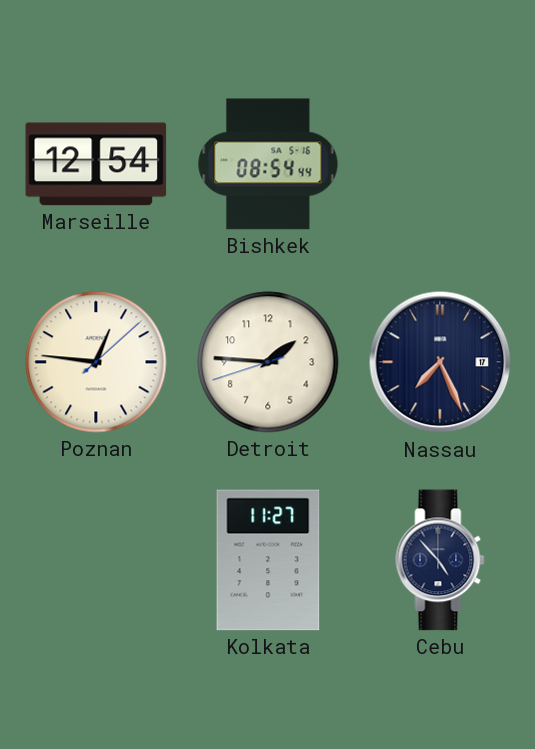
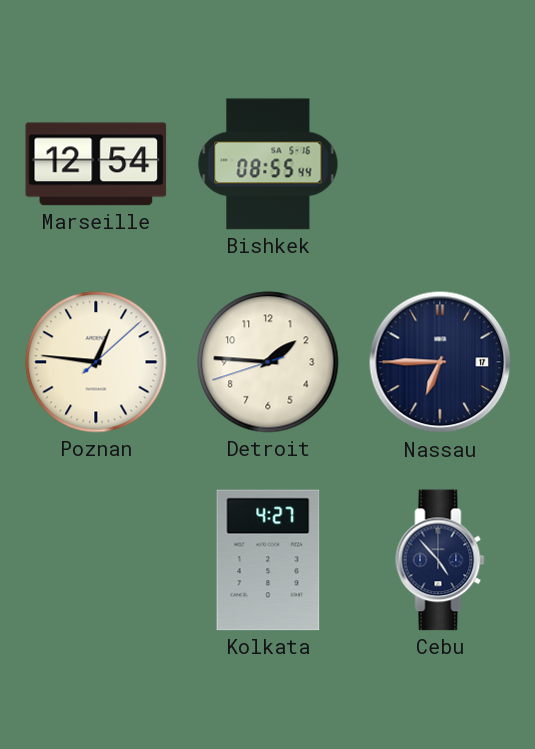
Bishkek: 08:54 -> 08:55 (268, 164)
Nassau: 7:26 -> 6:45 (440, 362)
Kolkata: 11:27 -> 4:27 (268, 560)
